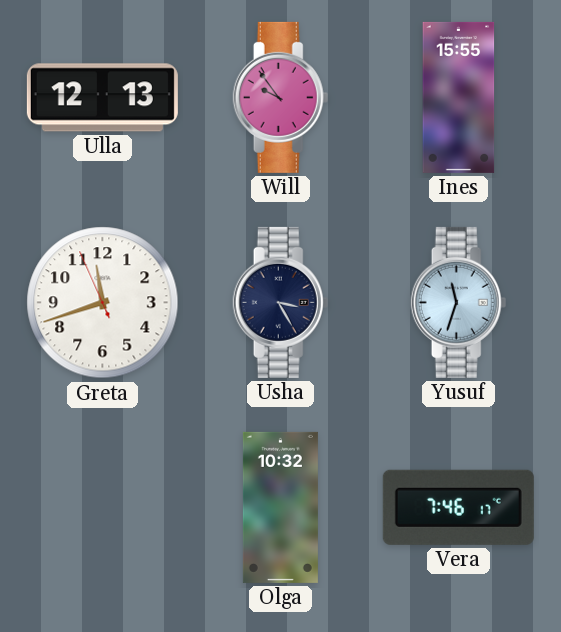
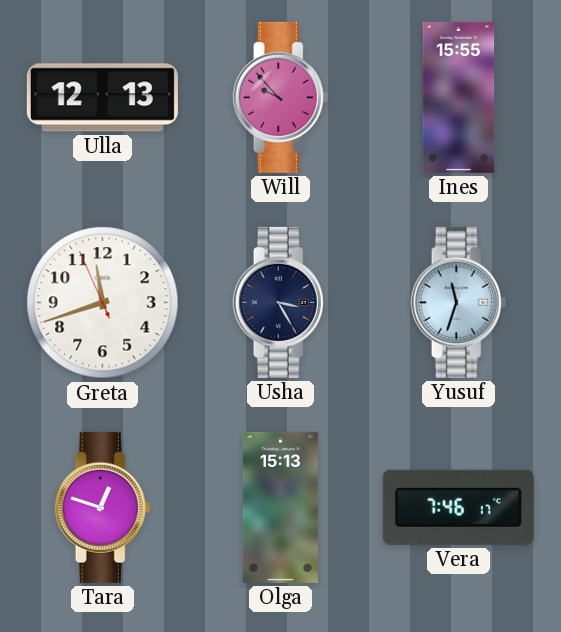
Will: 9:54 -> 9:53 (281, 97)
Tara: none -> 12:48 (103, 507)
Olga: 10:32 -> 15:13 (280, 507)
